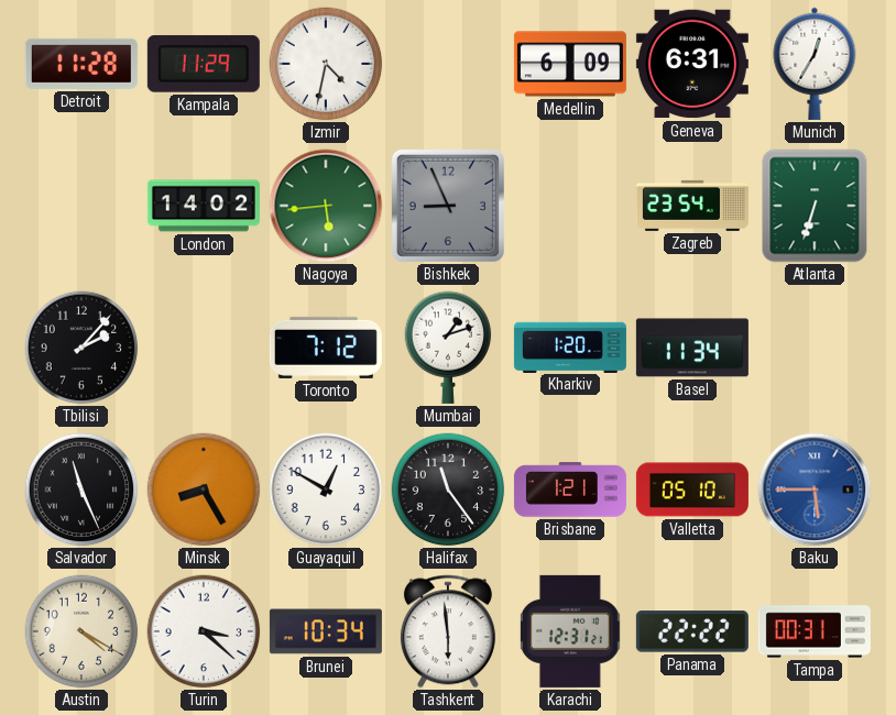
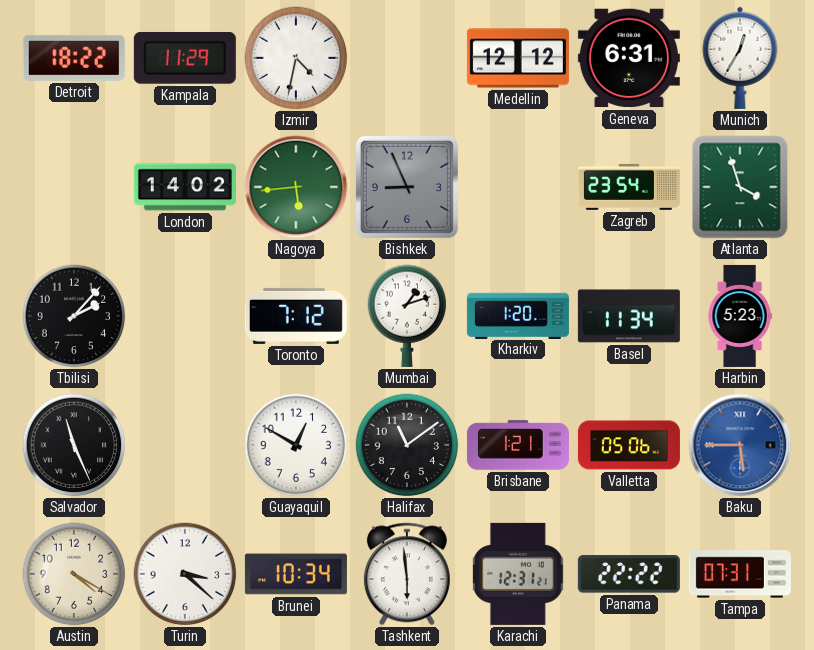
Detroit: 11:28 -> 18:22 (74, 58)
Medellin: 6:09 -> 12:12 (518, 58)
Atlanta: 6:33 -> 3:57 (740, 187)
Harbin: none -> 5:23 (740, 316)
Minsk: 8:25 -> none (204, 490)
Halifax: 11:24 -> 11:09 (407, 445)
Valletta: 05:10 -> 05:06 (629, 445)
Tampa: 00:31 -> 07:31 (740, 574)
